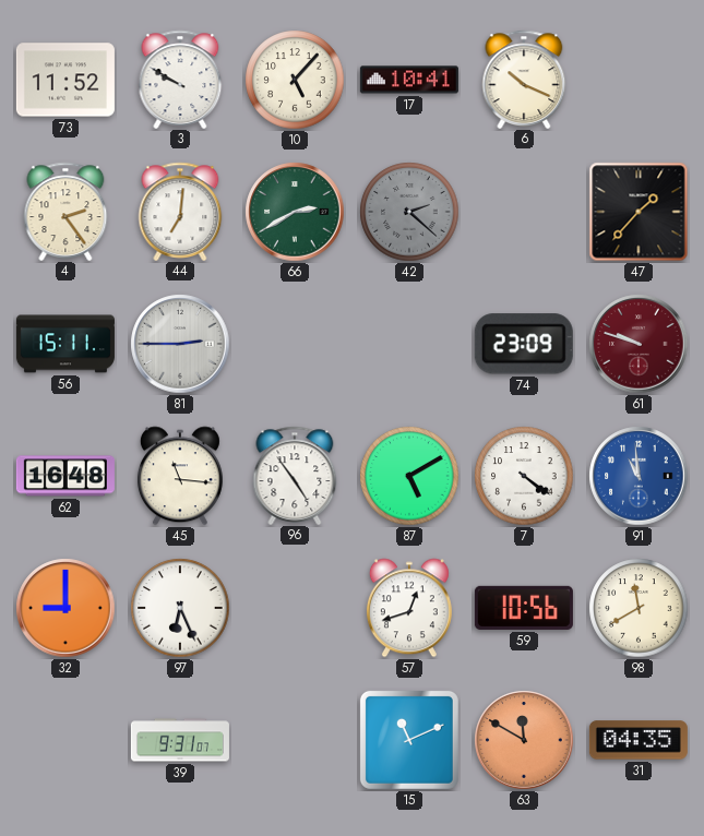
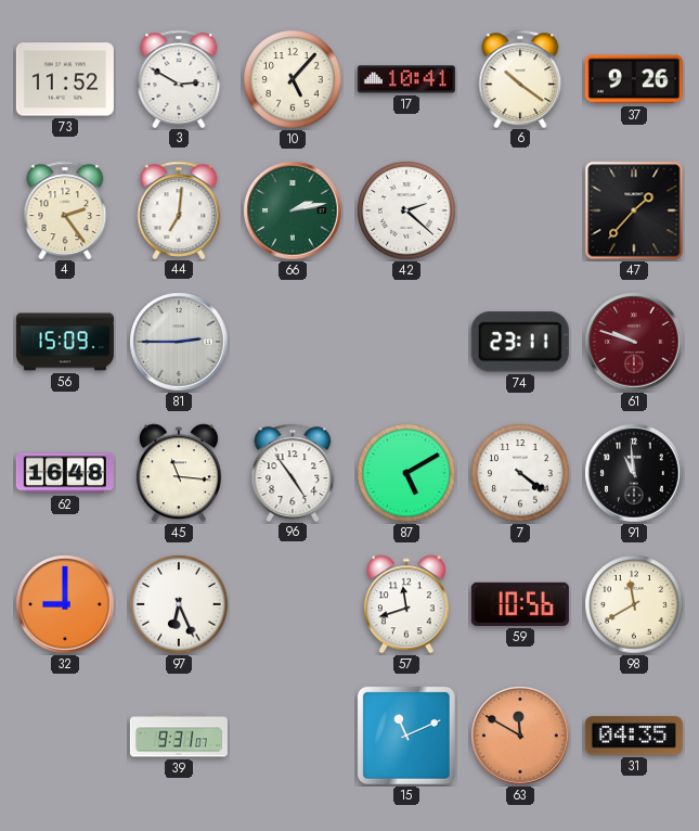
3: 9:50 -> 2:50 (179, 78)
6: 10:19 -> 10:21 (520, 78)
37: none -> 9:26 (634, 79)
66: 2:40 -> 2:13 (293, 210)
42 dial: grey -> white (406, 210)
56: 15:11 -> 15:09 (65, 342)
74: 23:09 -> 23:11 (520, 342)
91 dial: blue -> black (634, 473)
57: 12:42 -> 11:42 (406, 604)
